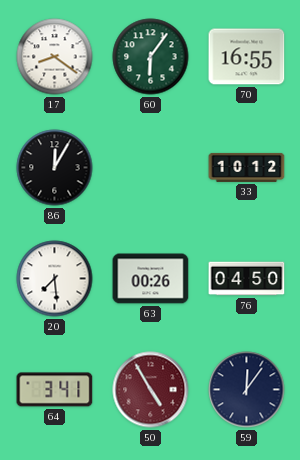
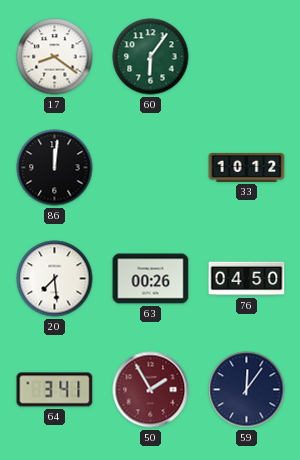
70: 16:55 -> none (247, 57)
86: 12:05 -> 12:01 (55, 168)
50: 4:55 -> 1:55 (151, 390)
